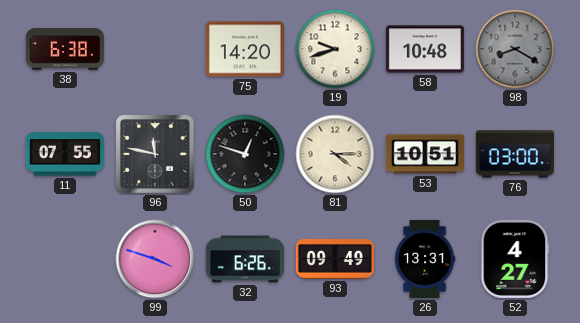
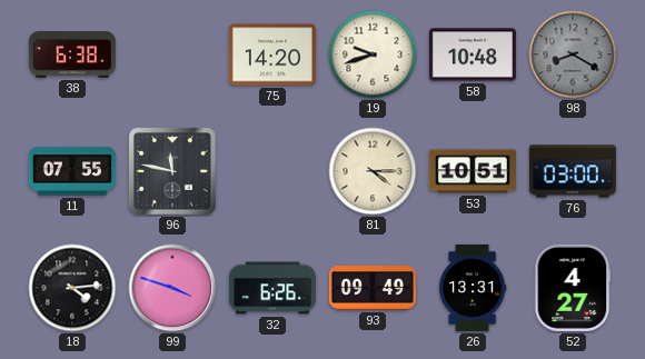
50: 12:48 -> none (245, 154)
18: none -> 4:14 (72, 288)
